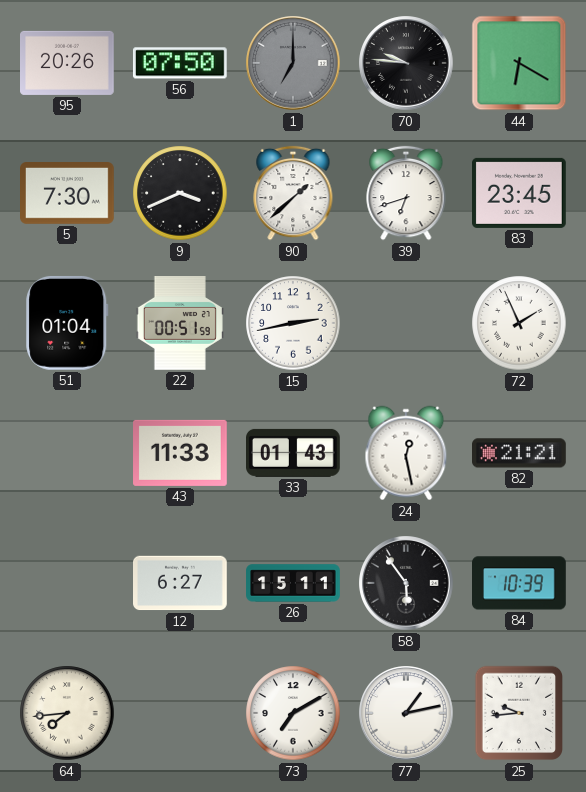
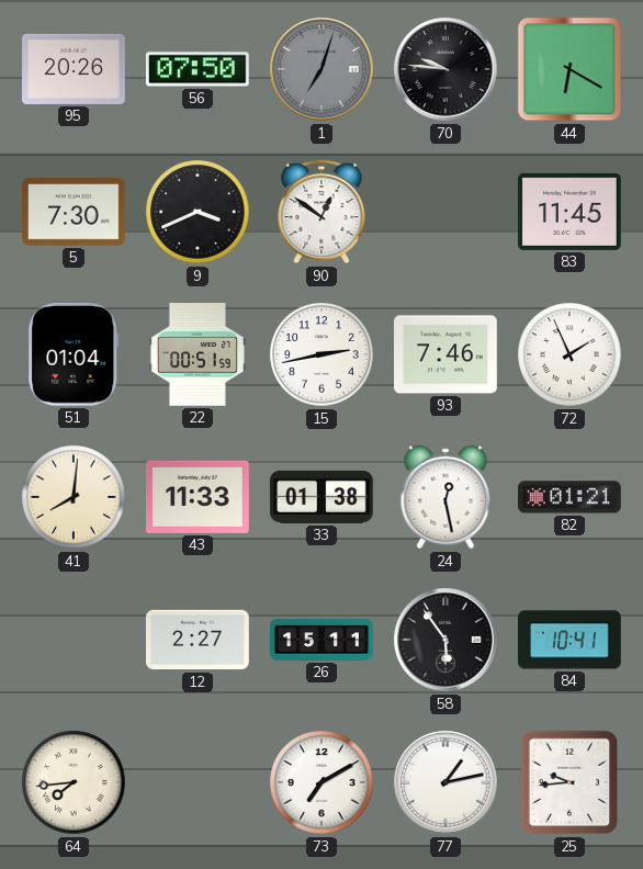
1: 7:00 -> 7:03 (321, 69)
90: 1:38 -> 12:51 (321, 212)
39: 6:42 -> none (406, 193)
83: 23:45 -> 11:45 (571, 212)
93: none -> 7:46 (447, 354)
41: none -> 8:01 (74, 497)
33: 01:43 -> 01:38 (323, 497)
82: 21:21 -> 01:21 (571, 497)
12: 6:27 -> 2:27 (199, 640)
84: 10:39 -> 10:41 (571, 640)
